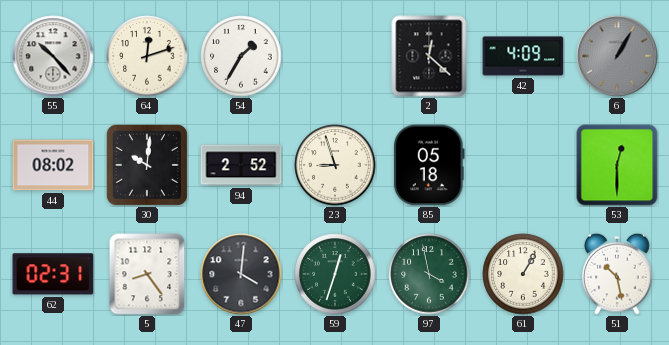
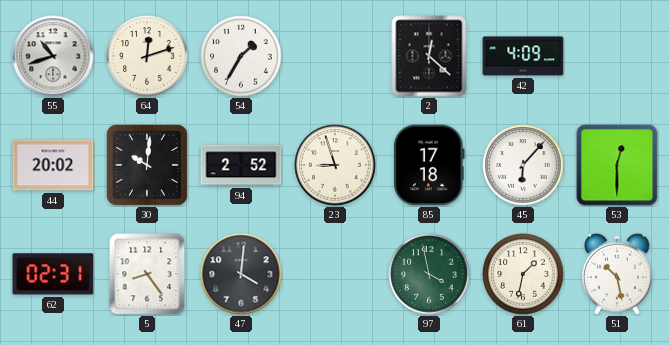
55: 10:23 -> 10:42 (53, 56)
6: 1:05 -> none (617, 56)
44: 08:02 -> 20:02 (53, 165)
85: 05:18 -> 17:18 (430, 165)
45: none -> 6:07 (523, 165)
59: 12:33 -> none (335, 274)
61: 1:05 -> 1:32 (523, 274)
